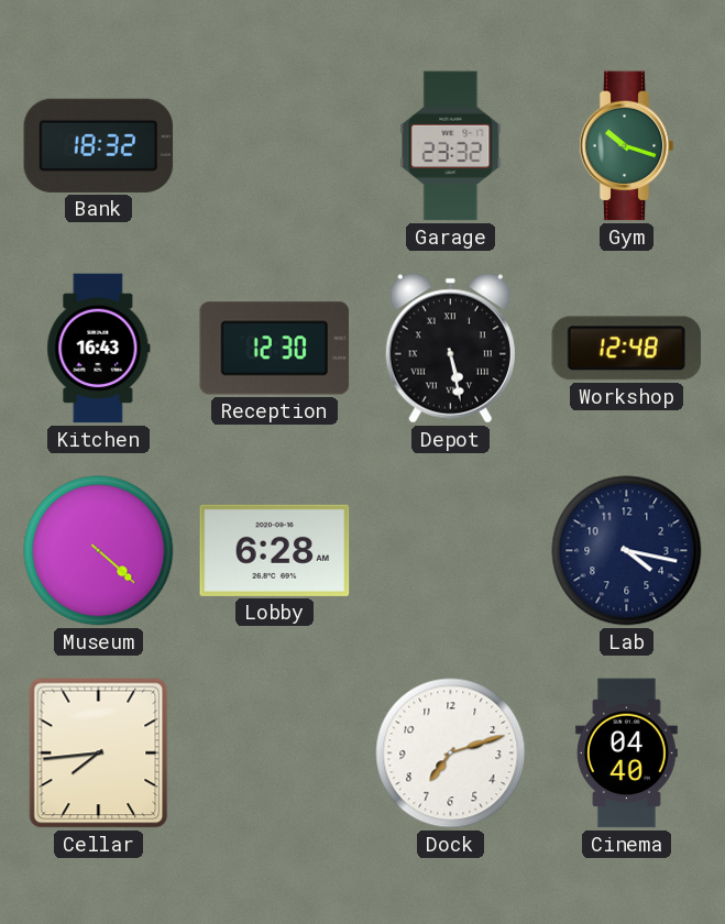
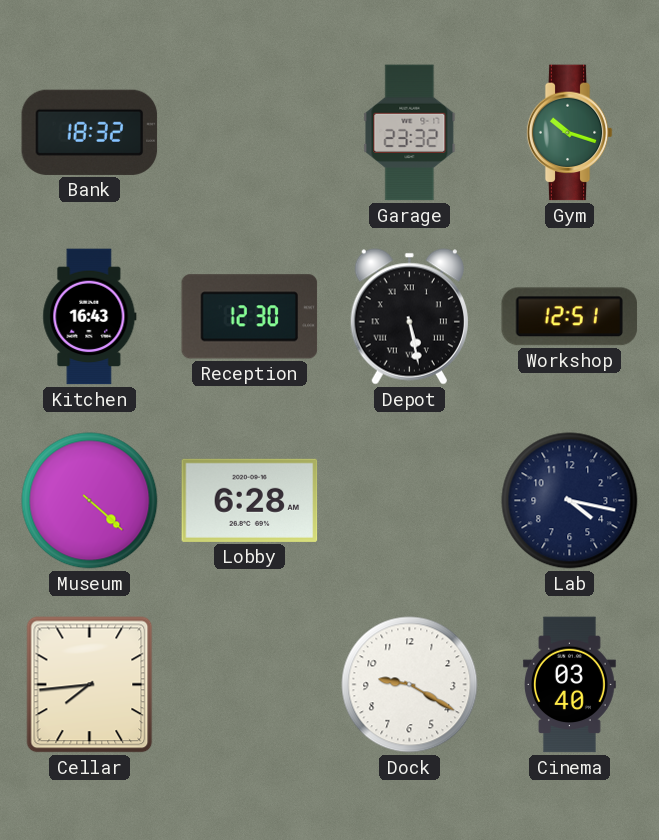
Workshop: 12:48 -> 12:51 (570, 317)
Dock: 7:12 -> 9:20 (410, 685)
Cinema: 04:40 -> 03:40 (569, 685)
